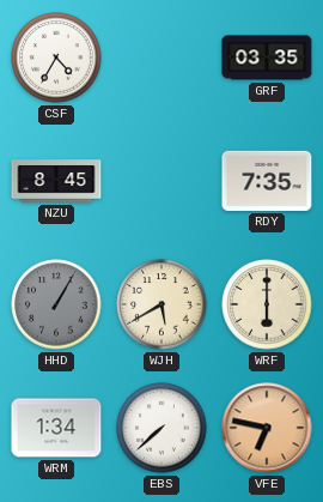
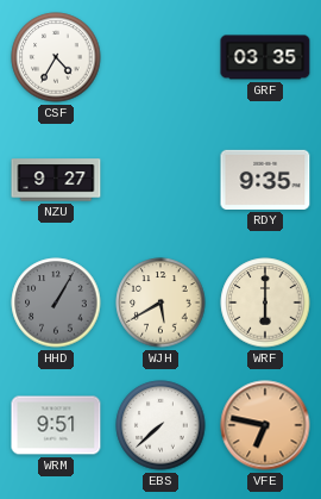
NZU: 8:45 -> 9:27 (56, 180)
RDY: 7:35 -> 9:35 (265, 180)
WRM: 1:34 -> 9:51 (56, 425)
